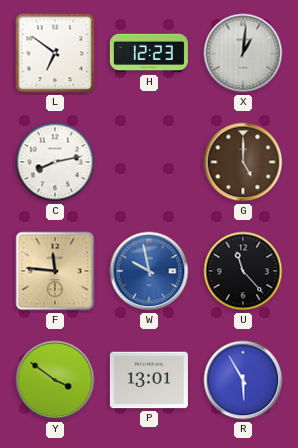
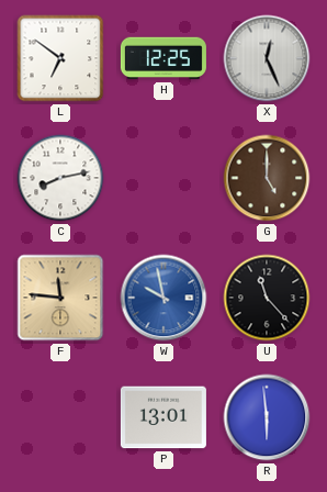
H: 12:23 -> 12:25 (163, 58)
X: 1:01 -> 12:26 (267, 58)
Y: 3:51 -> none (55, 380)
R: 5:55 -> 5:59 (267, 417)
